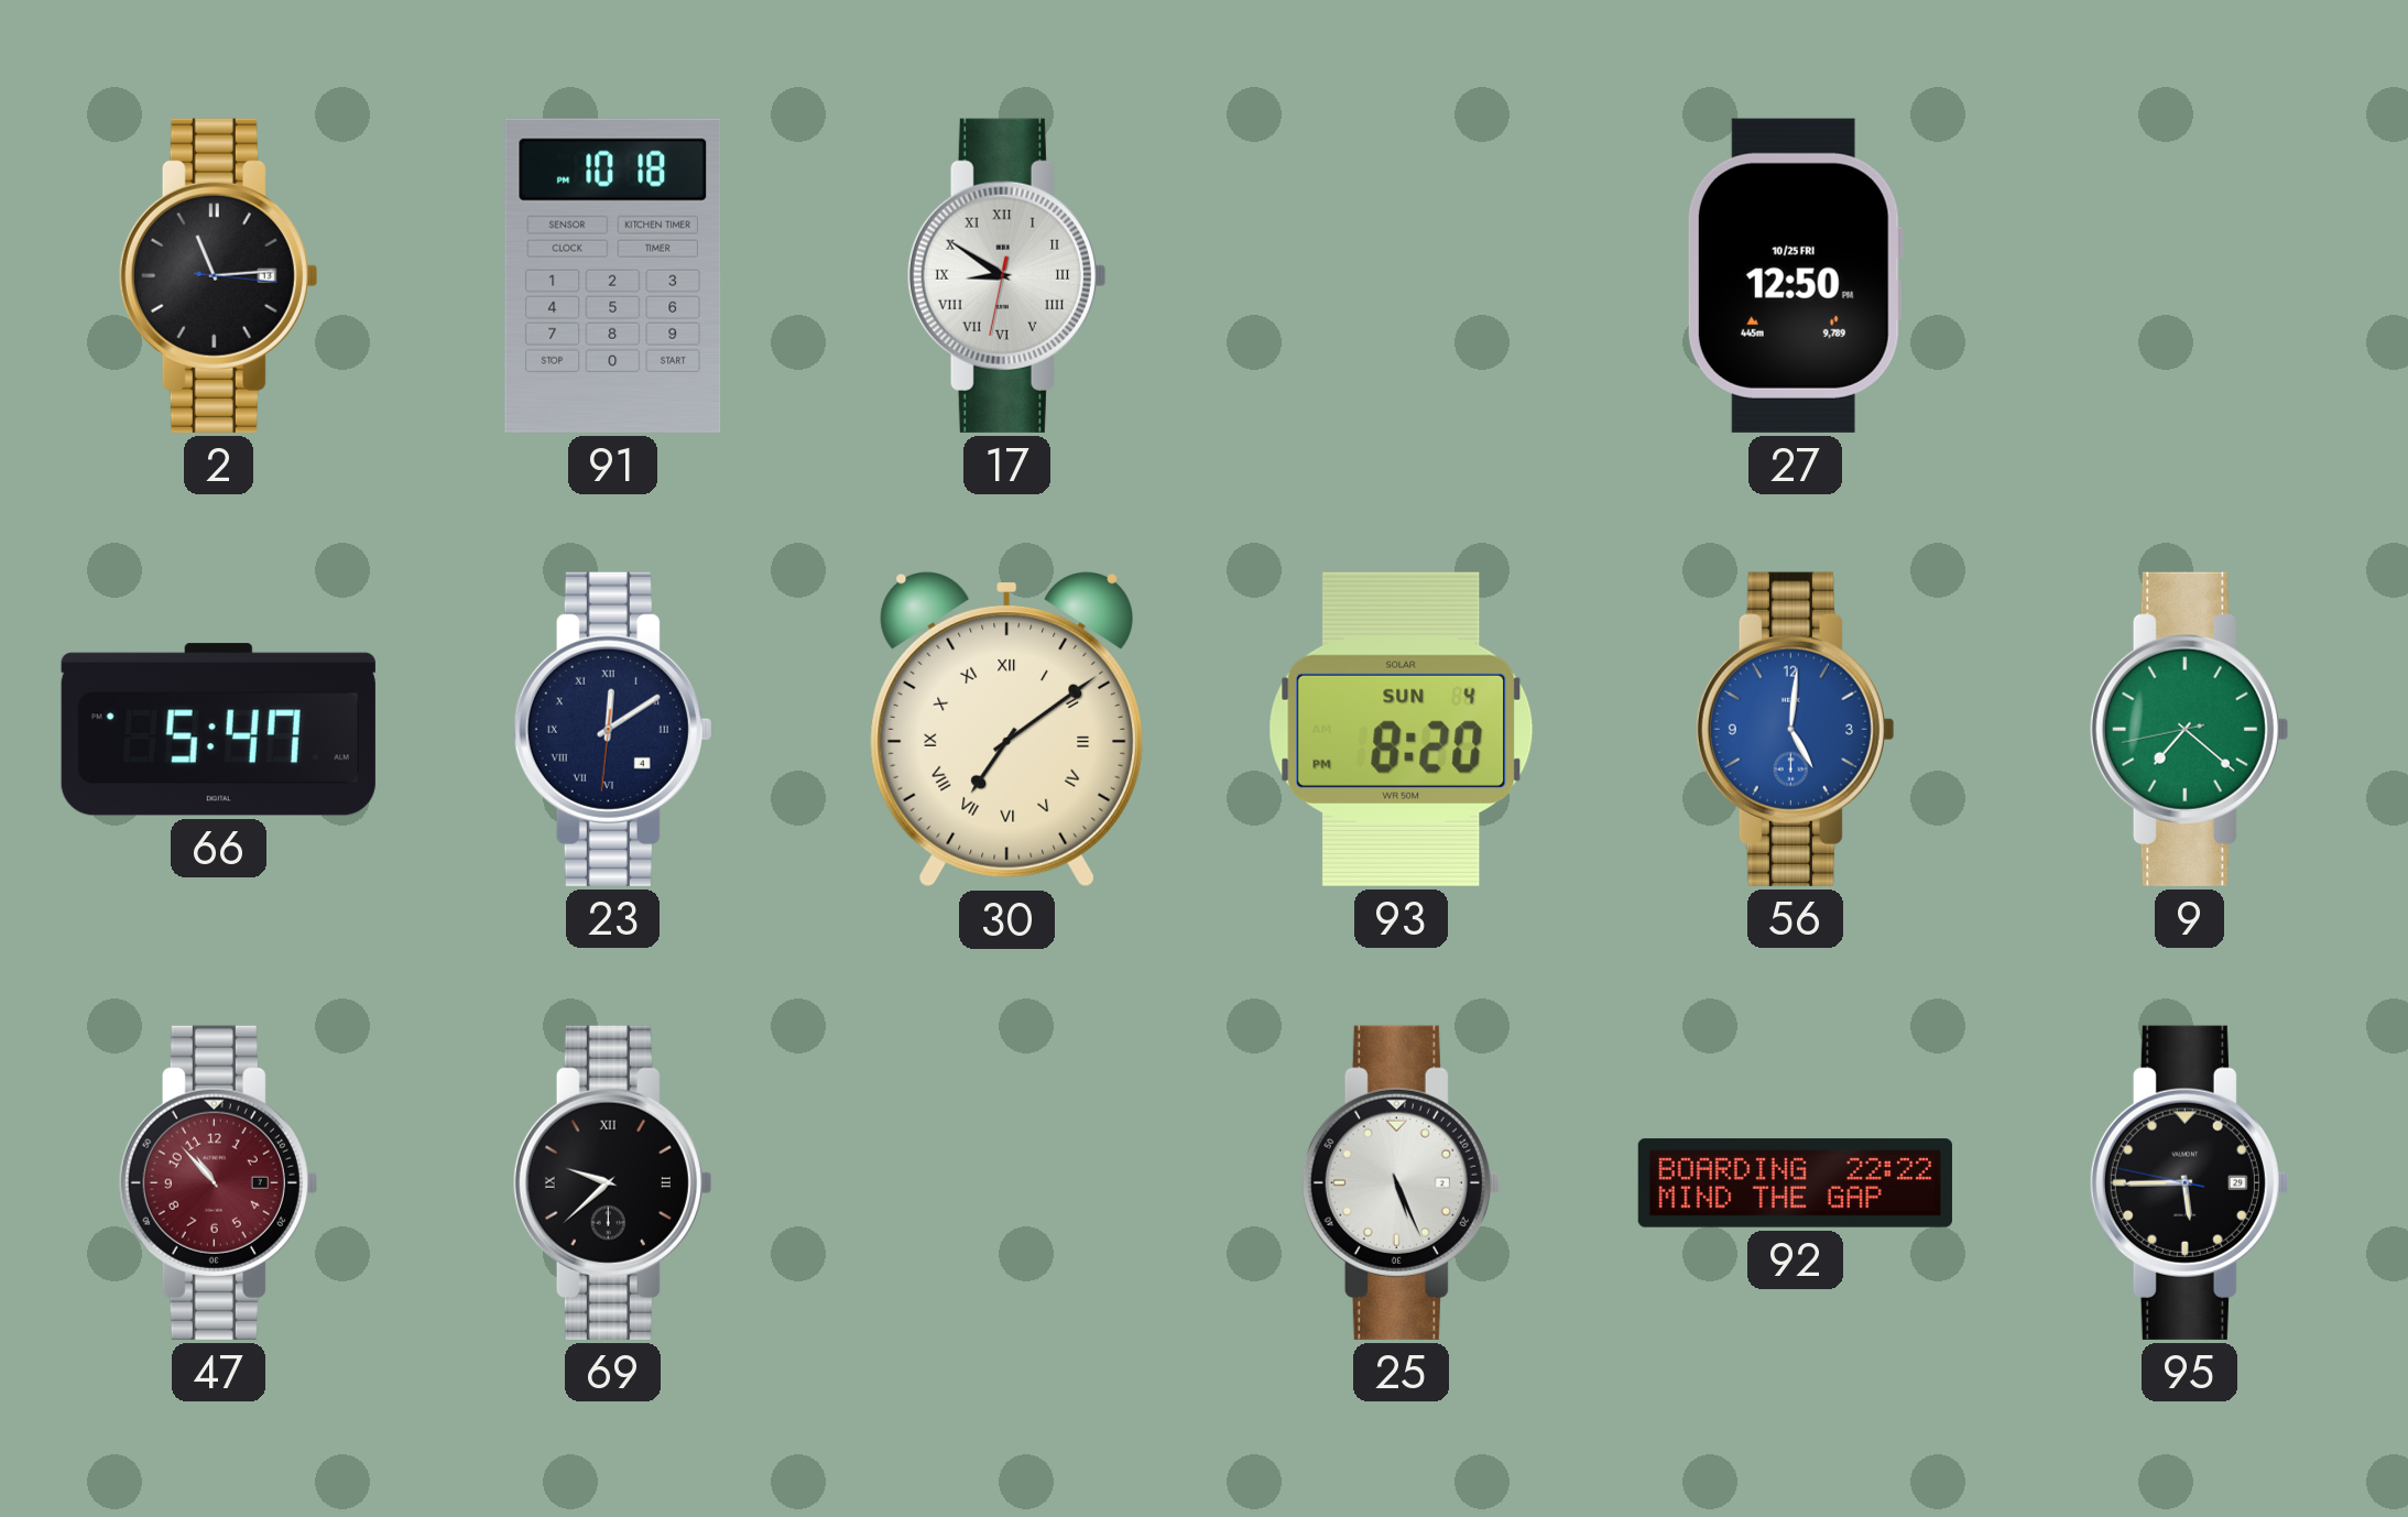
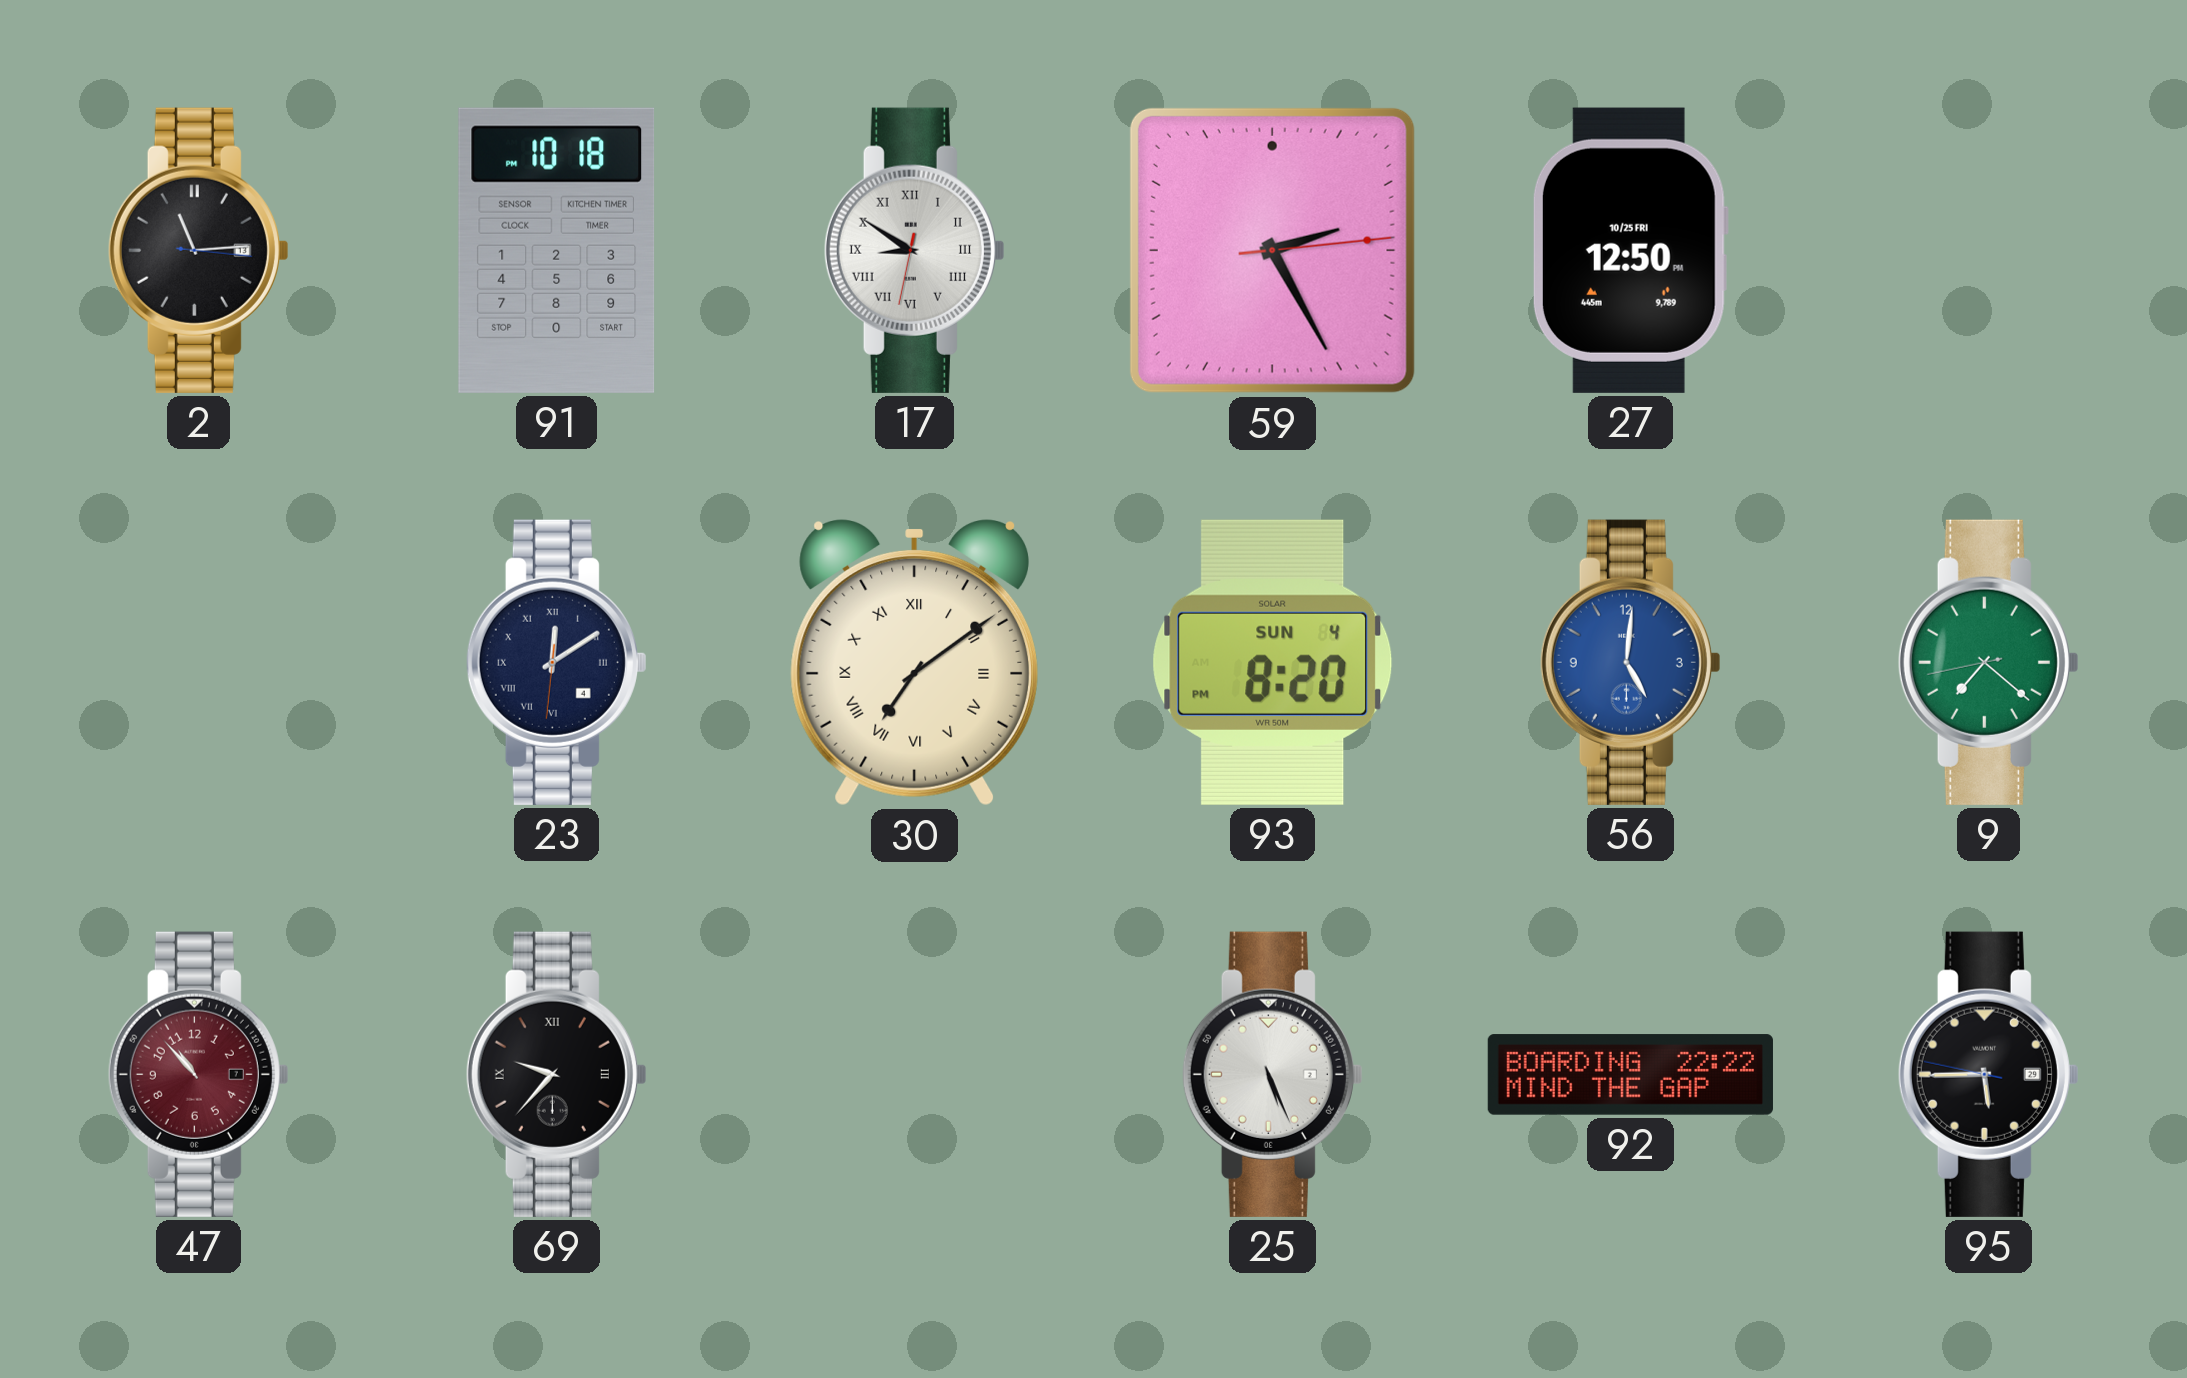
59: none -> 2:25 (1272, 250)
66: 5:47 -> none (218, 730)
69: 9:38 -> 9:37 (556, 1074)
